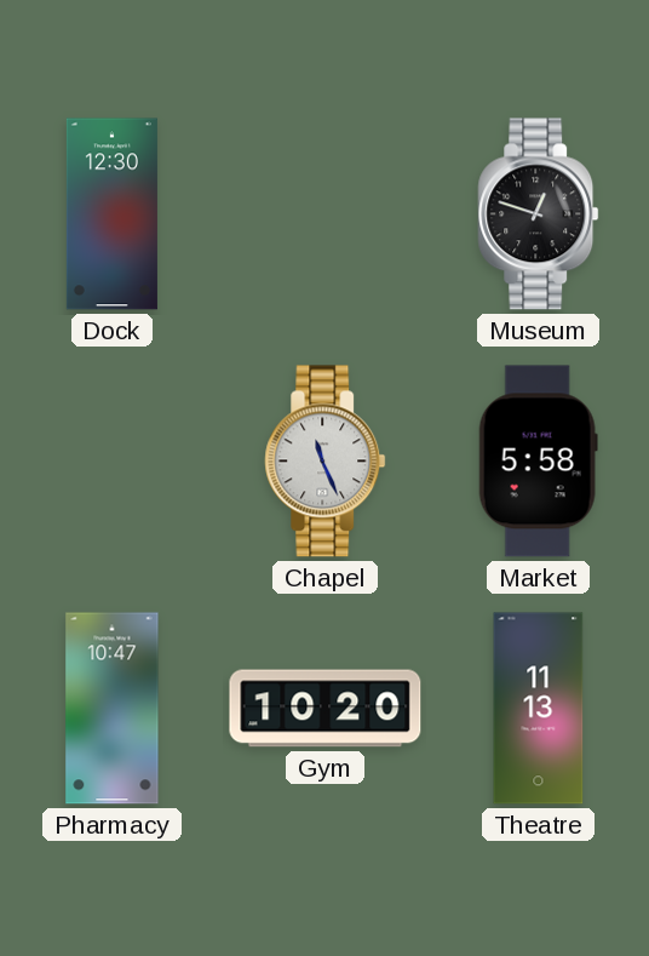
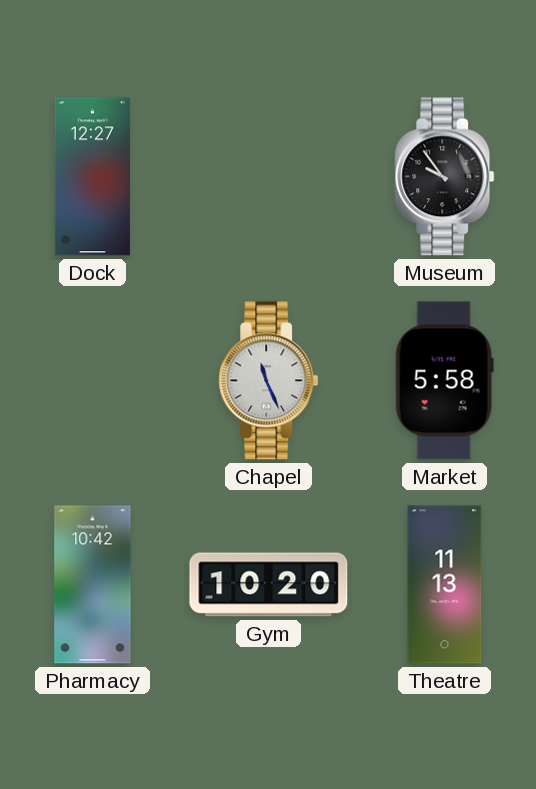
Dock: 12:30 -> 12:27 (92, 177)
Museum: 12:48 -> 9:54 (445, 177)
Pharmacy: 10:47 -> 10:42 (93, 585)
